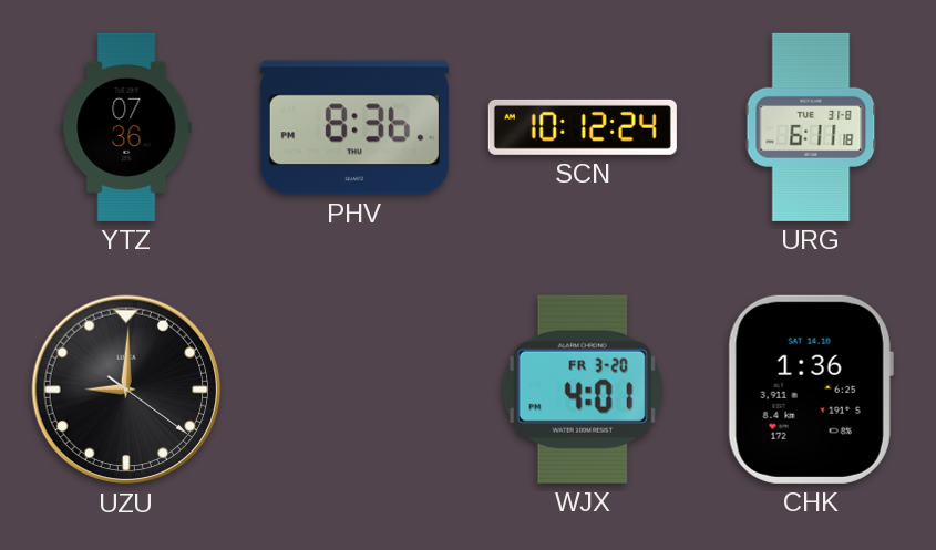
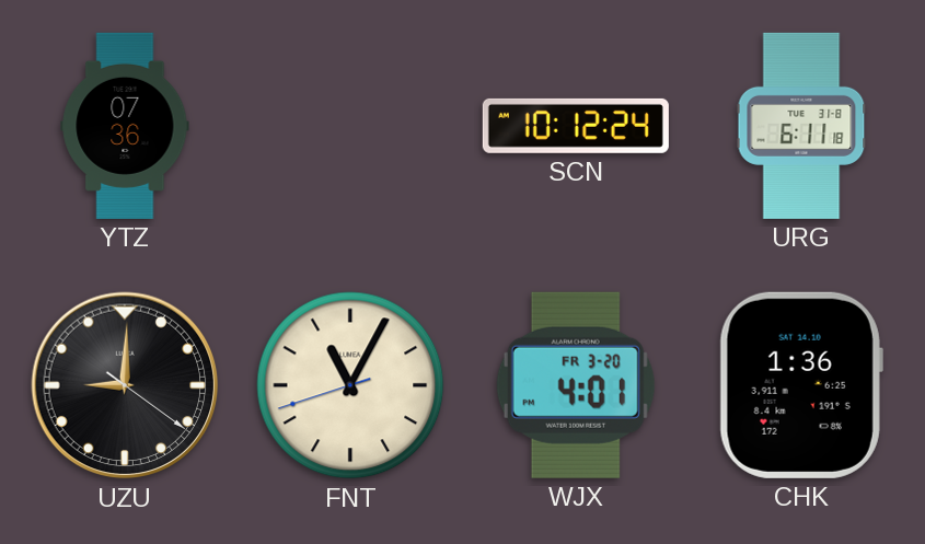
PHV: 8:36 -> none (354, 127)
FNT: none -> 11:04 (350, 385)
